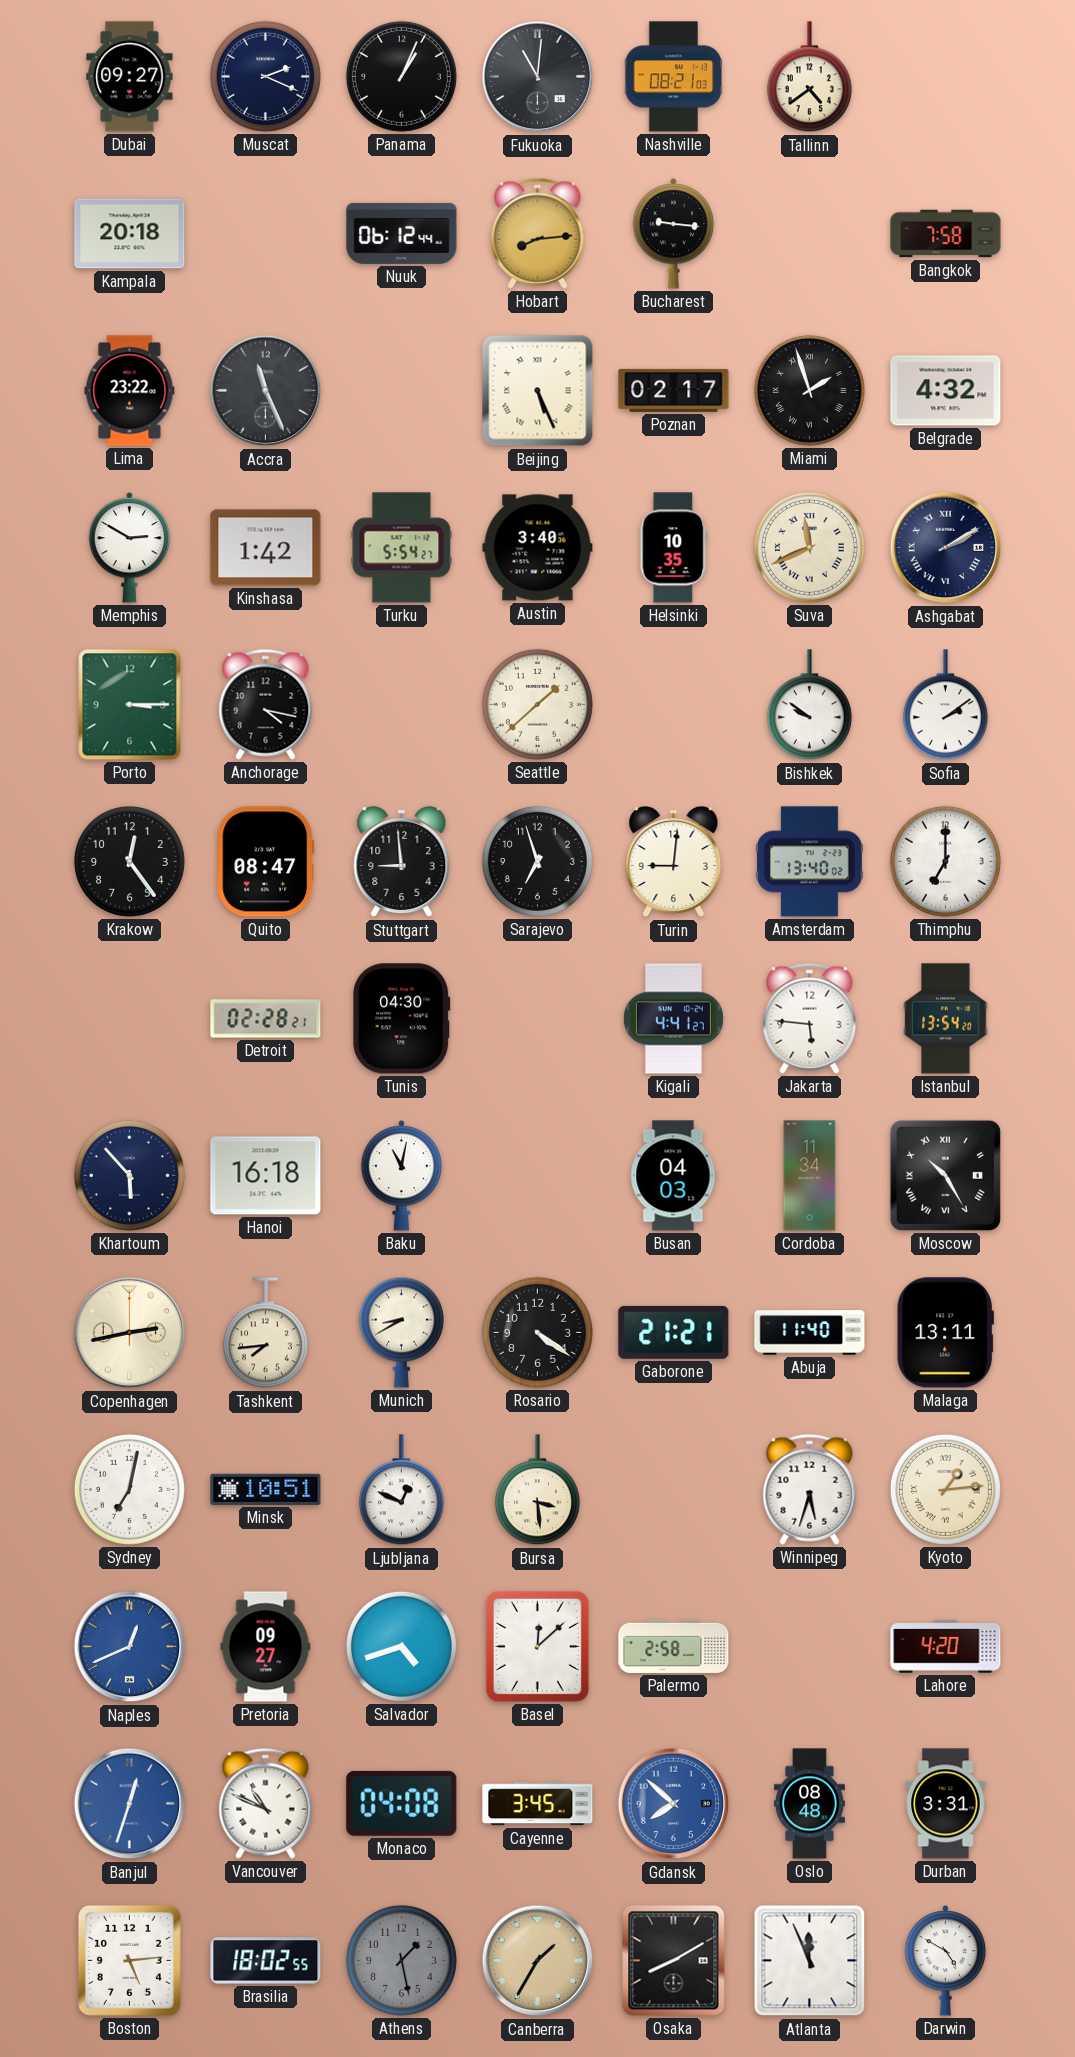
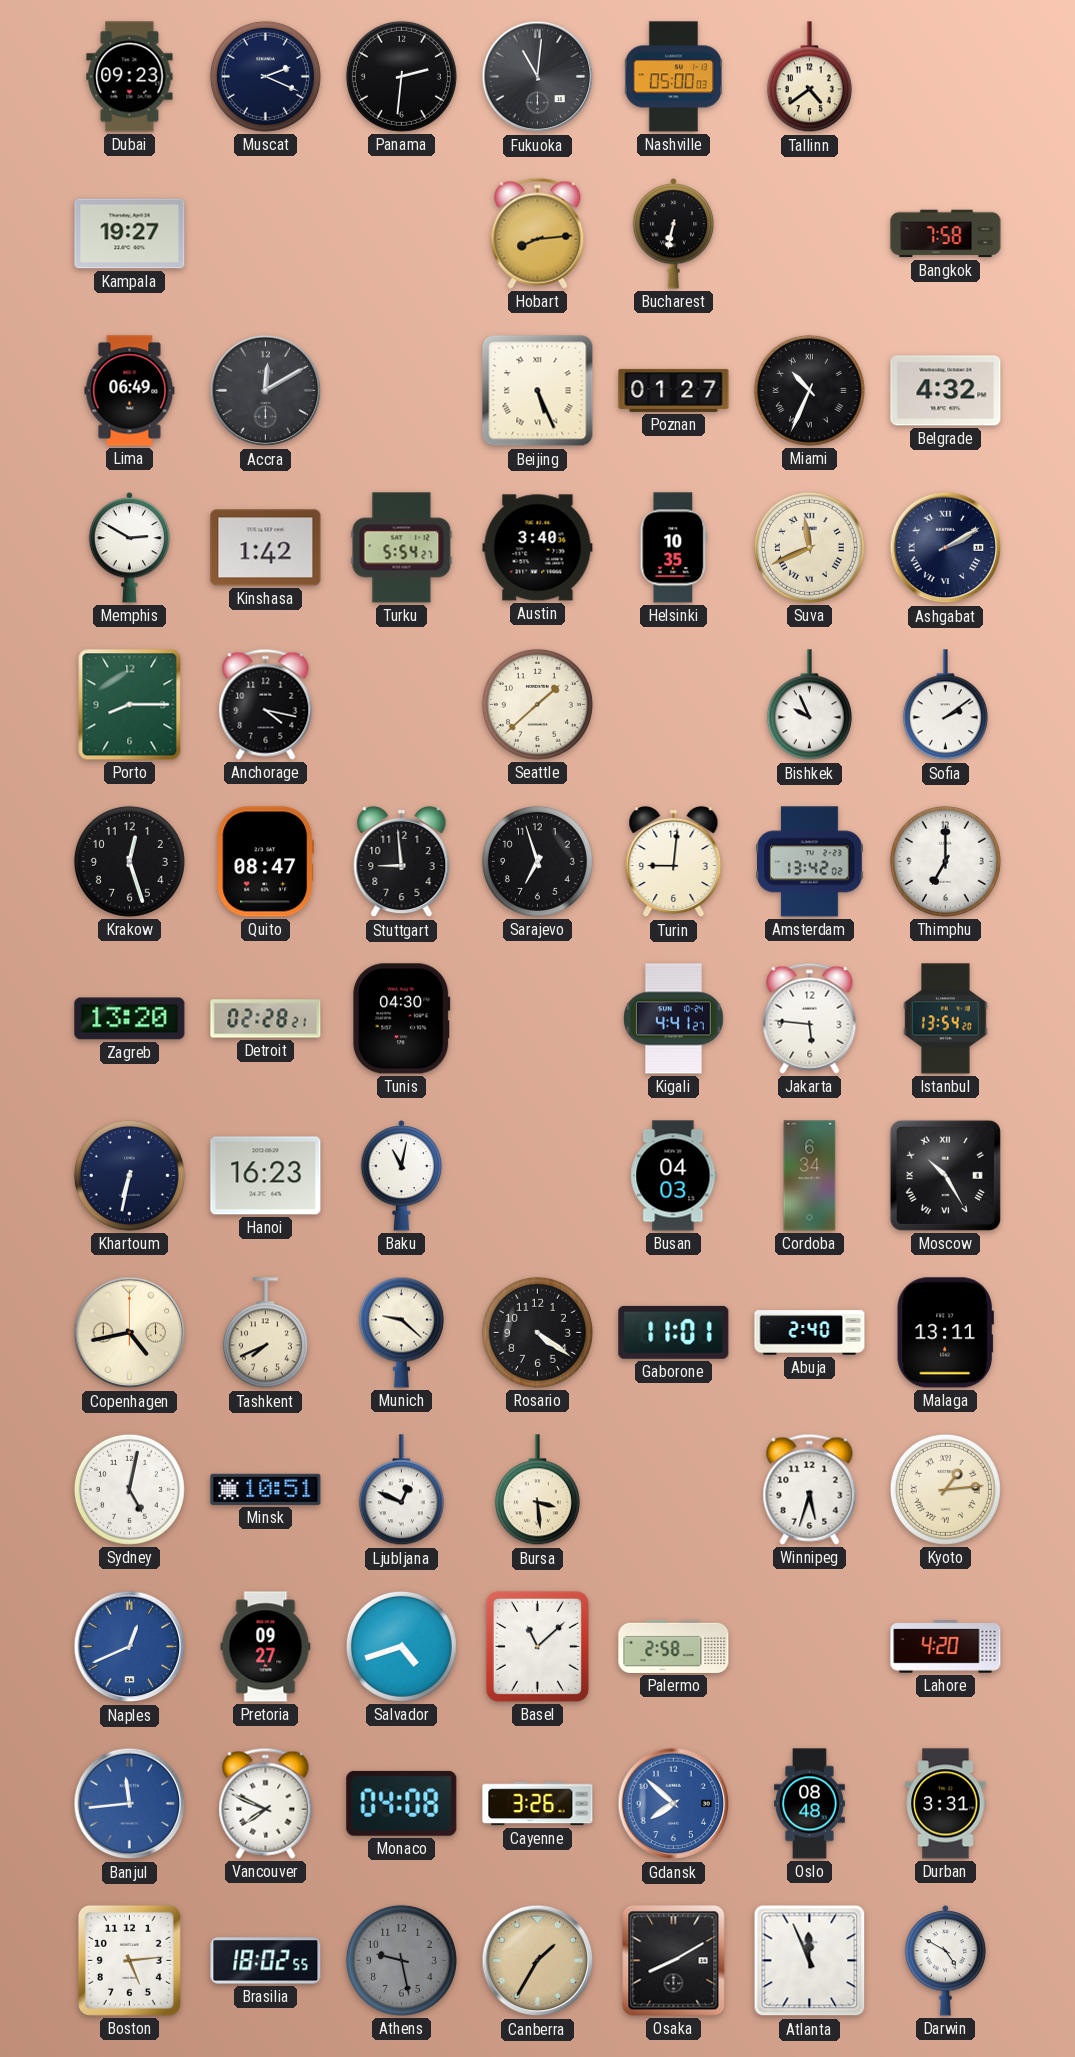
Dubai: 09:27 -> 09:23 (130, 77)
Panama: 1:04 -> 2:31 (401, 76)
Nashville: 08:21 -> 05:00 (674, 77)
Kampala: 20:18 -> 19:27 (130, 234)
Nuuk: 06:12 -> none (402, 233)
Bucharest: 9:16 -> 6:32 (674, 234)
Lima: 23:22 -> 06:49 (130, 391)
Accra: 11:26 -> 12:10 (266, 391)
Poznan: 02:17 -> 01:27 (674, 390)
Miami: 1:57 -> 10:34 (809, 390)
Porto: 3:15 -> 8:15 (130, 705)
Bishkek: 9:51 -> 9:56 (809, 705)
Krakow: 12:24 -> 12:27 (129, 861)
Amsterdam: 13:40 -> 13:42 (809, 862)
Zagreb: none -> 13:20 (130, 1019)
Khartoum: 5:53 -> 6:32 (129, 1175)
Hanoi: 16:18 -> 16:23 (266, 1176)
Cordoba: 11:34 -> 6:34 (810, 1176)
Copenhagen: 2:43 -> 4:43 (130, 1333)
Tashkent: 7:44 -> 7:41 (265, 1333)
Munich: 8:40 -> 9:22 (401, 1332)
Gaborone: 21:21 -> 11:01 (674, 1332)
Abuja: 11:40 -> 2:40 (810, 1333)
Sydney: 7:02 -> 5:02 (129, 1489)
Basel: 12:08 -> 11:08 (537, 1646)
Banjul: 12:33 -> 11:44 (130, 1804)
Vancouver: 10:49 -> 7:49 (266, 1803)
Cayenne: 3:45 -> 3:26 (538, 1804)
Athens: 1:28 -> 9:28 (401, 1960)
